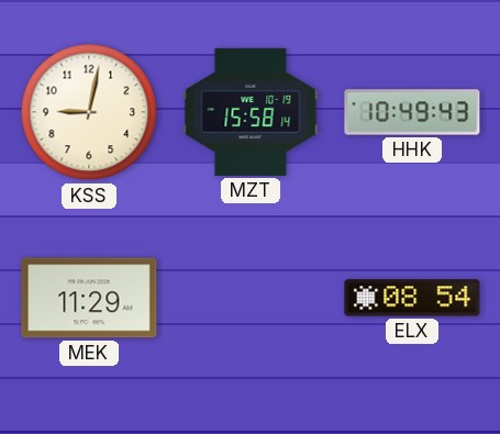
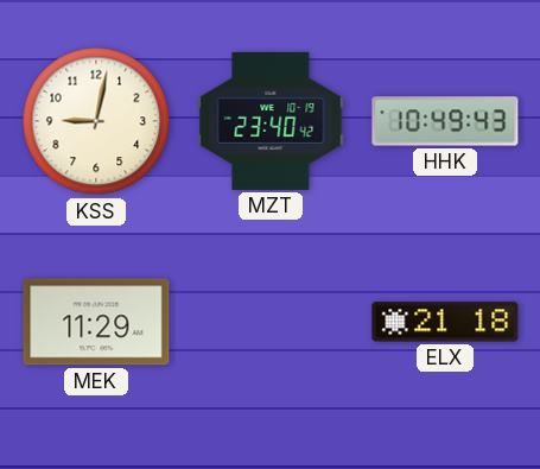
MZT: 15:58 -> 23:40 (271, 121)
ELX: 08:54 -> 21:18 (445, 322)
